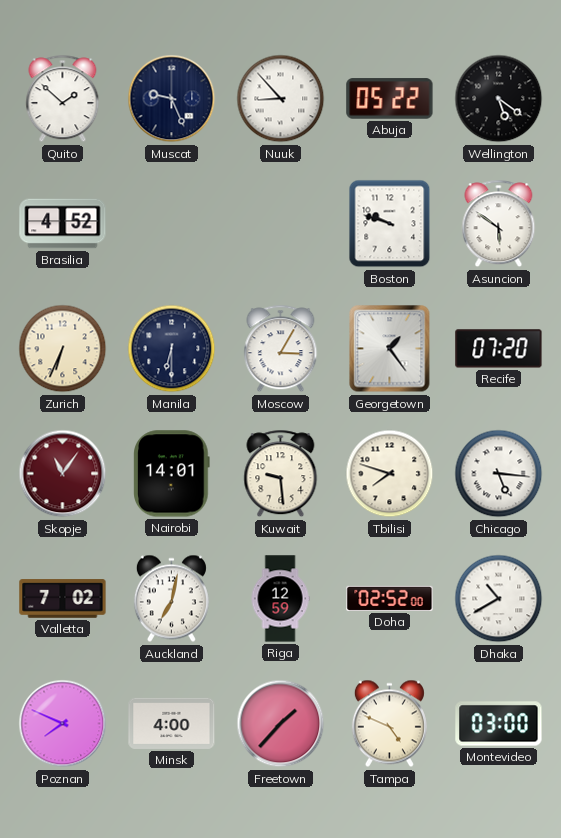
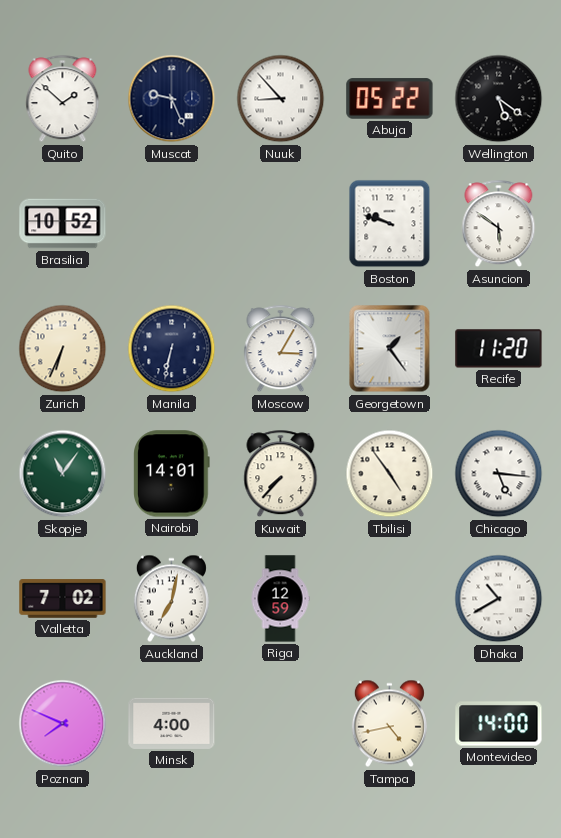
Brasilia: 4:52 -> 10:52 (63, 224)
Manila: 6:30 -> 6:32 (172, 349)
Recife: 07:20 -> 11:20 (499, 349)
Skopje dial: burgundy -> green (63, 474)
Kuwait: 9:29 -> 7:37 (281, 474)
Tbilisi: 7:48 -> 4:54 (390, 474)
Doha: 02:52 -> none (390, 598)
Freetown: 1:37 -> none (281, 724)
Tampa: 4:49 -> 4:43 (389, 724)
Montevideo: 03:00 -> 14:00 (499, 724)
